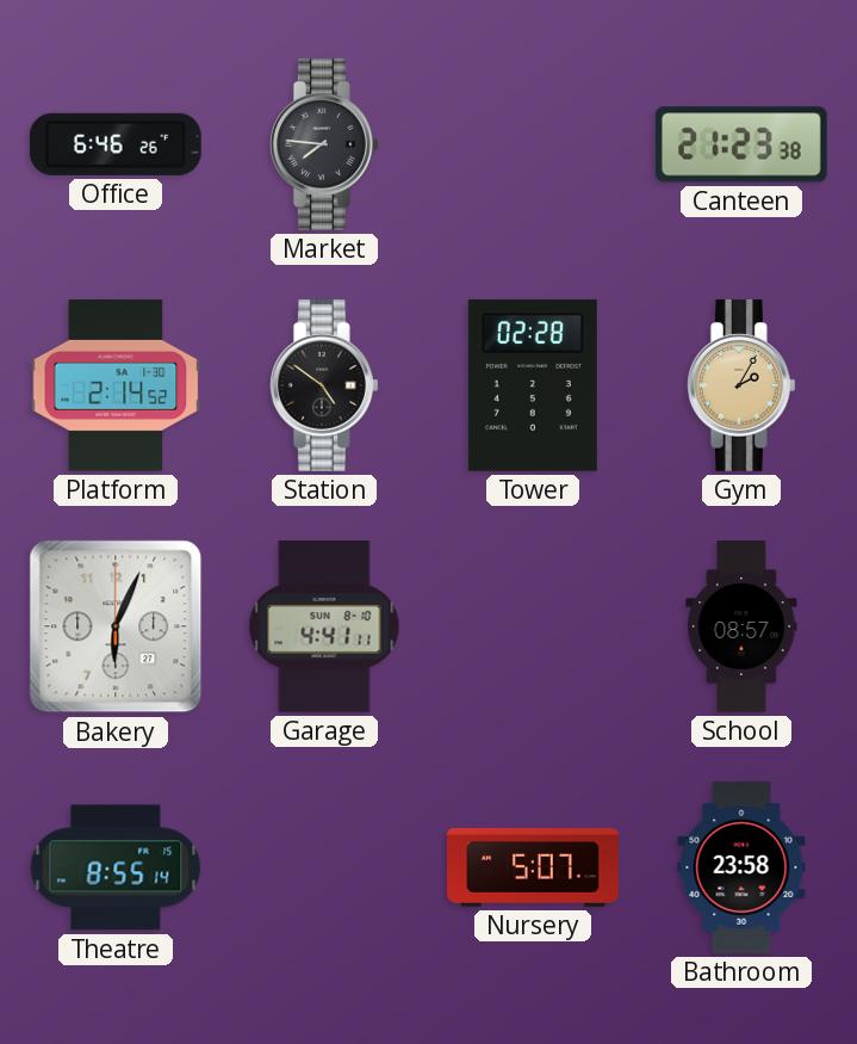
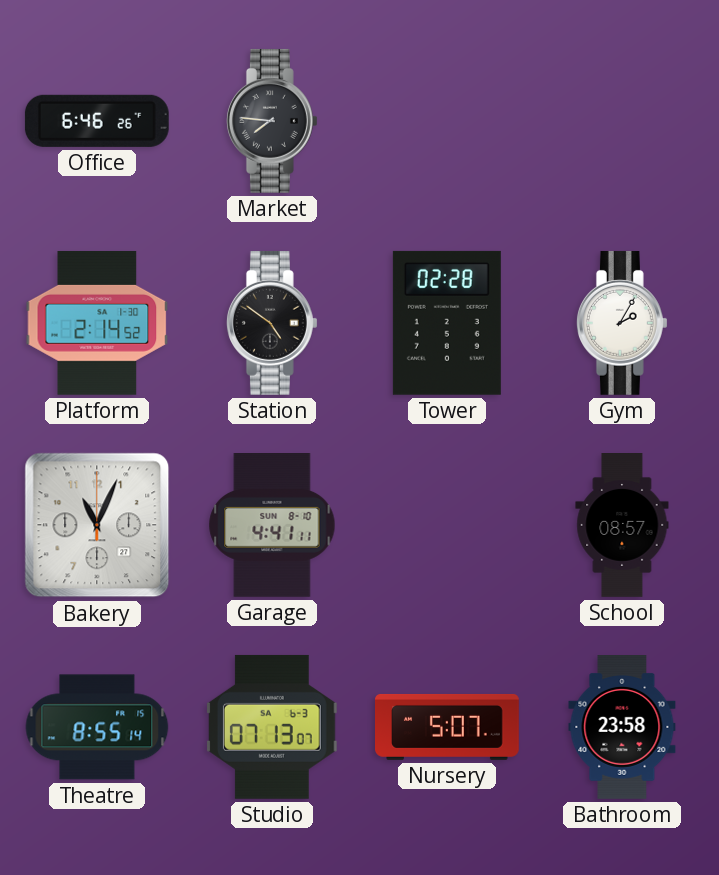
Canteen: 21:23 -> none (741, 144)
Gym dial: champagne -> white (622, 323)
Bakery: 6:04 -> 11:04 (97, 525)
Studio: none -> 07:13 (273, 727)
